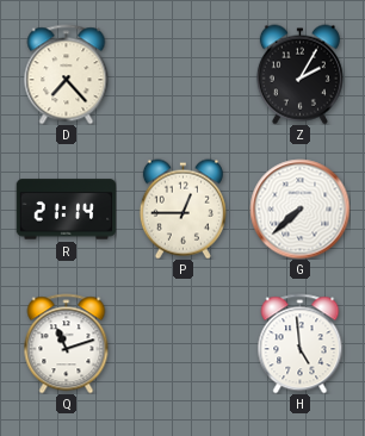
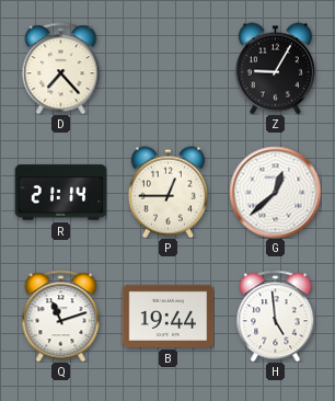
Z: 2:05 -> 9:05 (275, 68)
G: 7:38 -> 12:38 (275, 192)
B: none -> 19:44 (168, 316)
